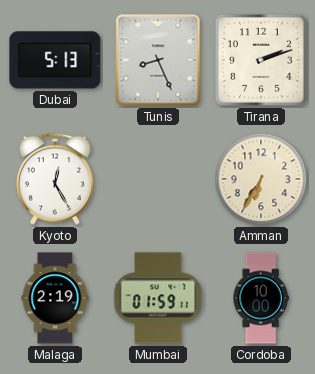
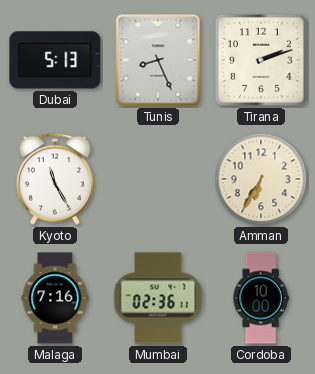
Kyoto: 12:25 -> 11:25 (55, 179)
Malaga: 2:19 -> 7:16 (55, 298)
Mumbai: 01:59 -> 02:36 (158, 298)
